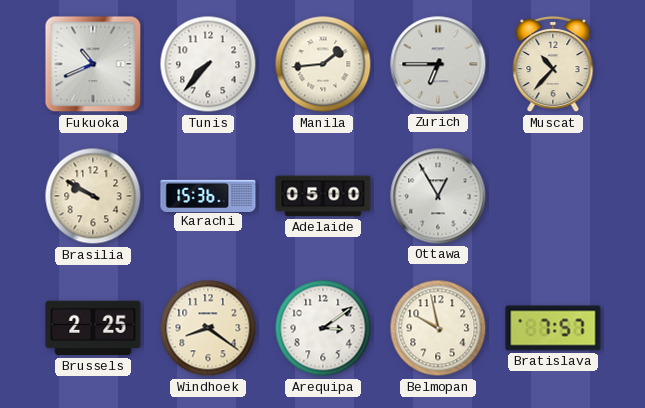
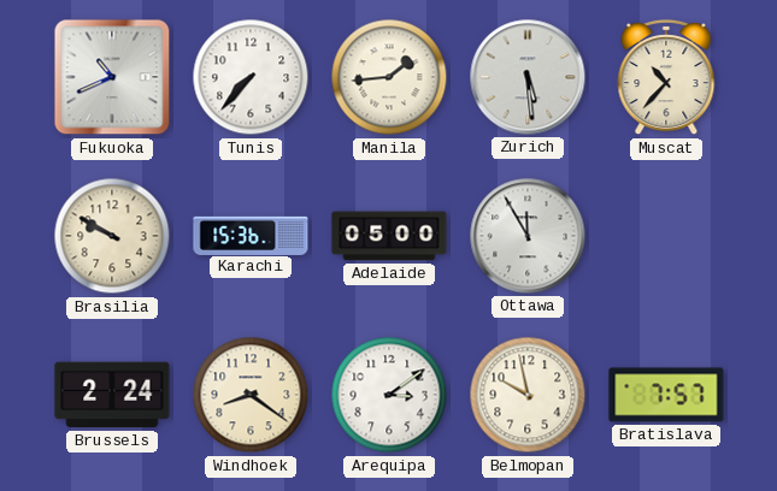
Zurich: 6:45 -> 5:29 (528, 77)
Ottawa: 12:55 -> 11:55 (528, 236)
Brussels: 2:25 -> 2:24 (112, 395)
